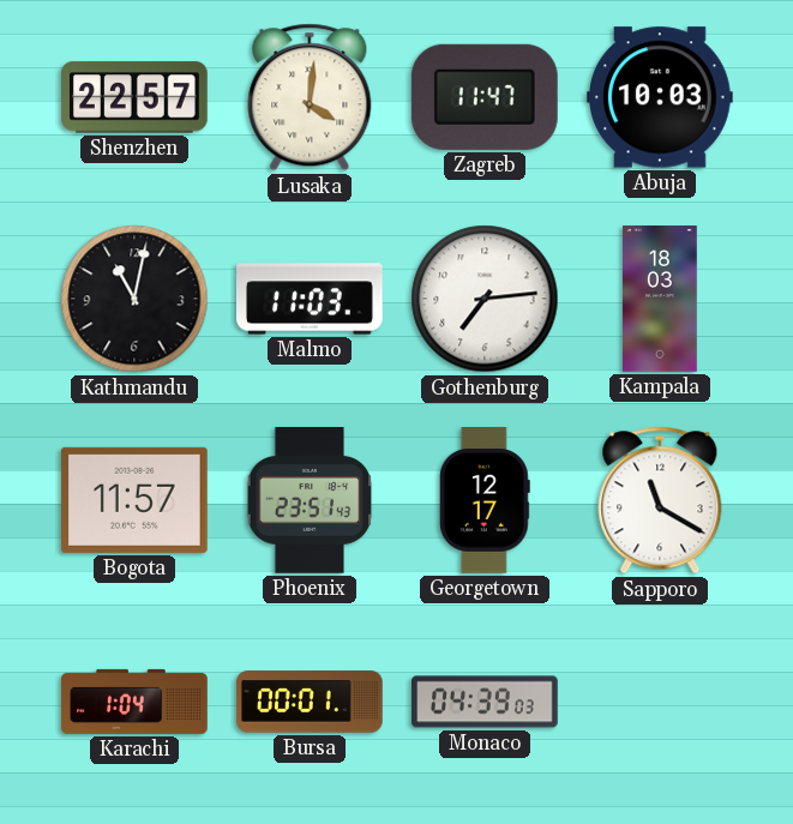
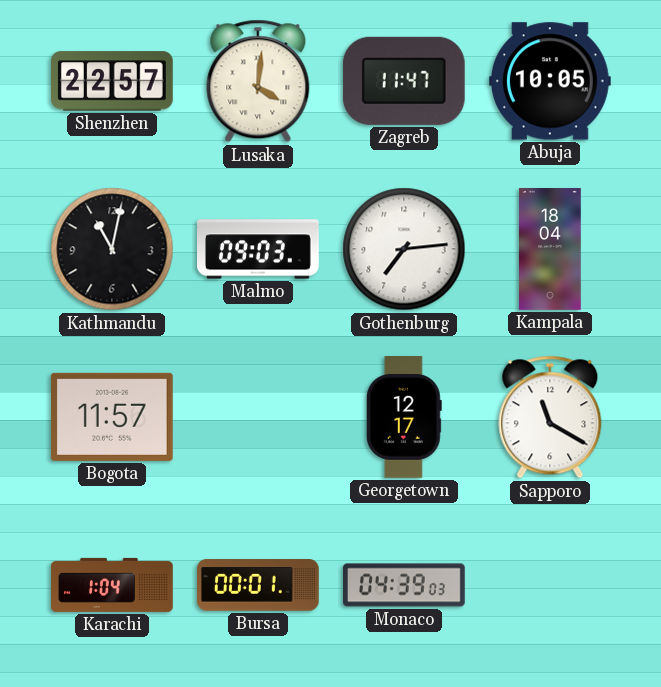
Abuja: 10:03 -> 10:05 (551, 81)
Malmo: 11:03 -> 09:03 (258, 249)
Kampala: 18:03 -> 18:04 (551, 249)
Phoenix: 23:51 -> none (310, 500)
